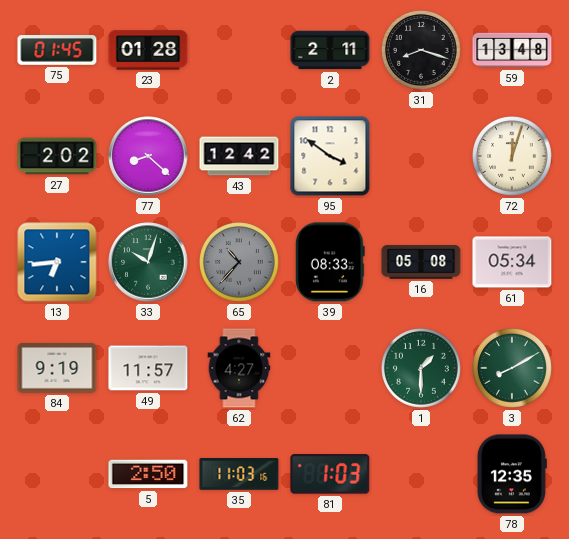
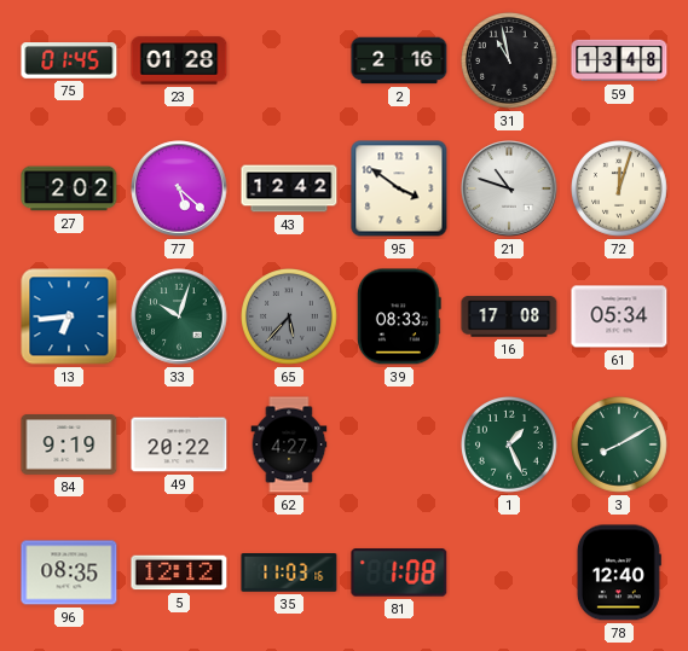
2: 2:11 -> 2:16 (399, 60)
31: 8:18 -> 10:58 (510, 62)
77: 8:22 -> 5:22 (179, 188)
21: none -> 10:48 (509, 188)
65: 10:37 -> 5:37 (290, 318)
16: 05:08 -> 17:08 (509, 316)
49: 11:57 -> 20:22 (179, 444)
1: 1:30 -> 1:26 (510, 446)
96: none -> 08:35 (69, 572)
5: 2:50 -> 12:12 (179, 572)
81: 1:03 -> 1:08 (399, 572)
78: 12:35 -> 12:40 (619, 572)
